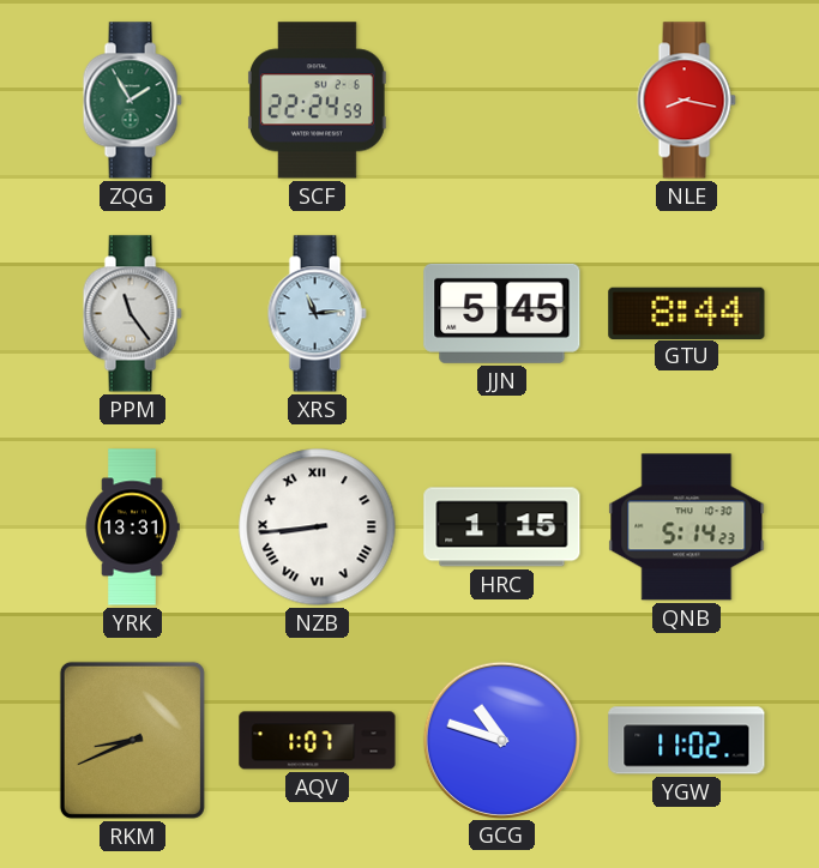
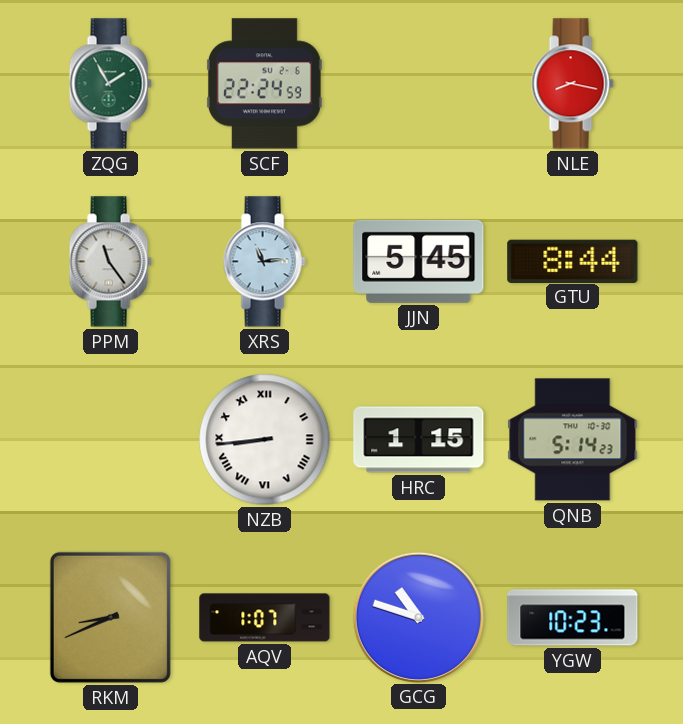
YRK: 13:31 -> none (132, 528)
YGW: 11:02 -> 10:23 (573, 618)
